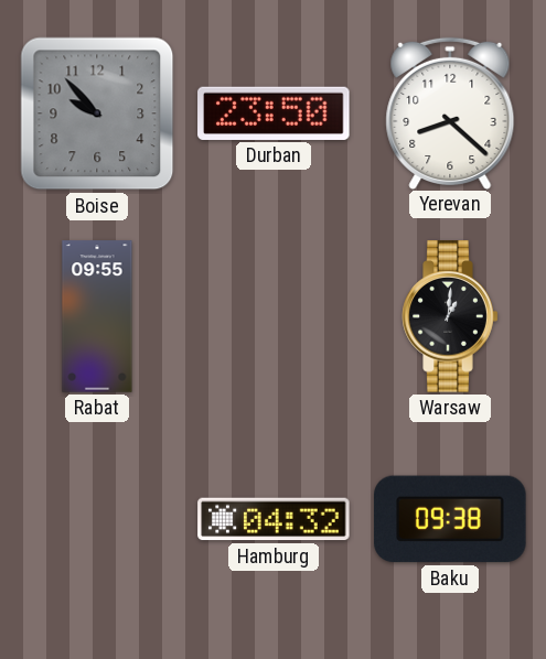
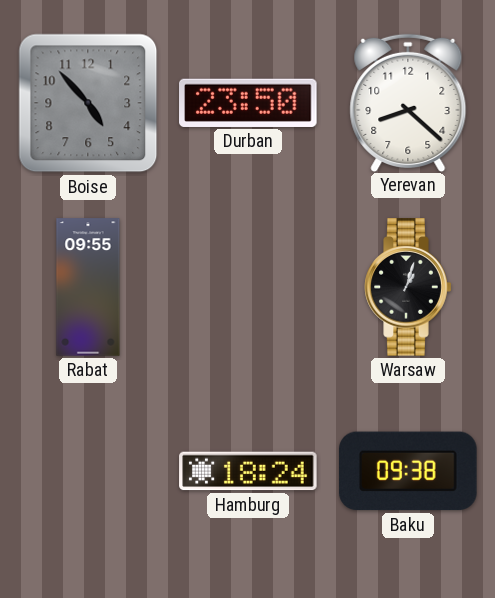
Boise: 9:53 -> 4:53 (88, 103)
Warsaw: 1:01 -> 1:03 (408, 287)
Hamburg: 04:32 -> 18:24 (248, 471)
